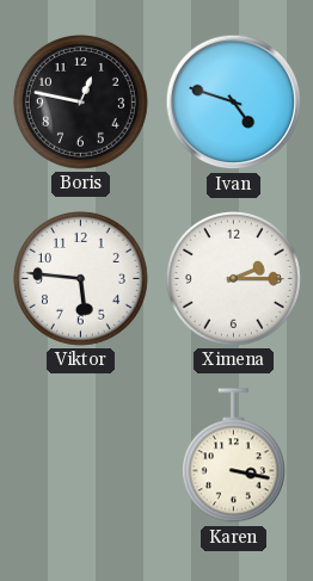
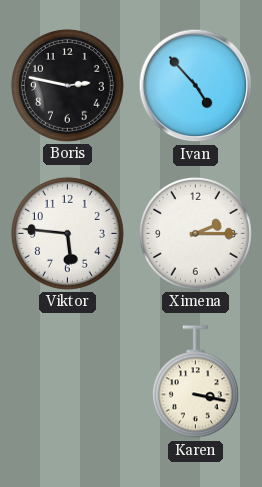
Boris: 12:47 -> 2:47 (67, 85)
Ivan: 4:48 -> 4:53 (196, 86)
